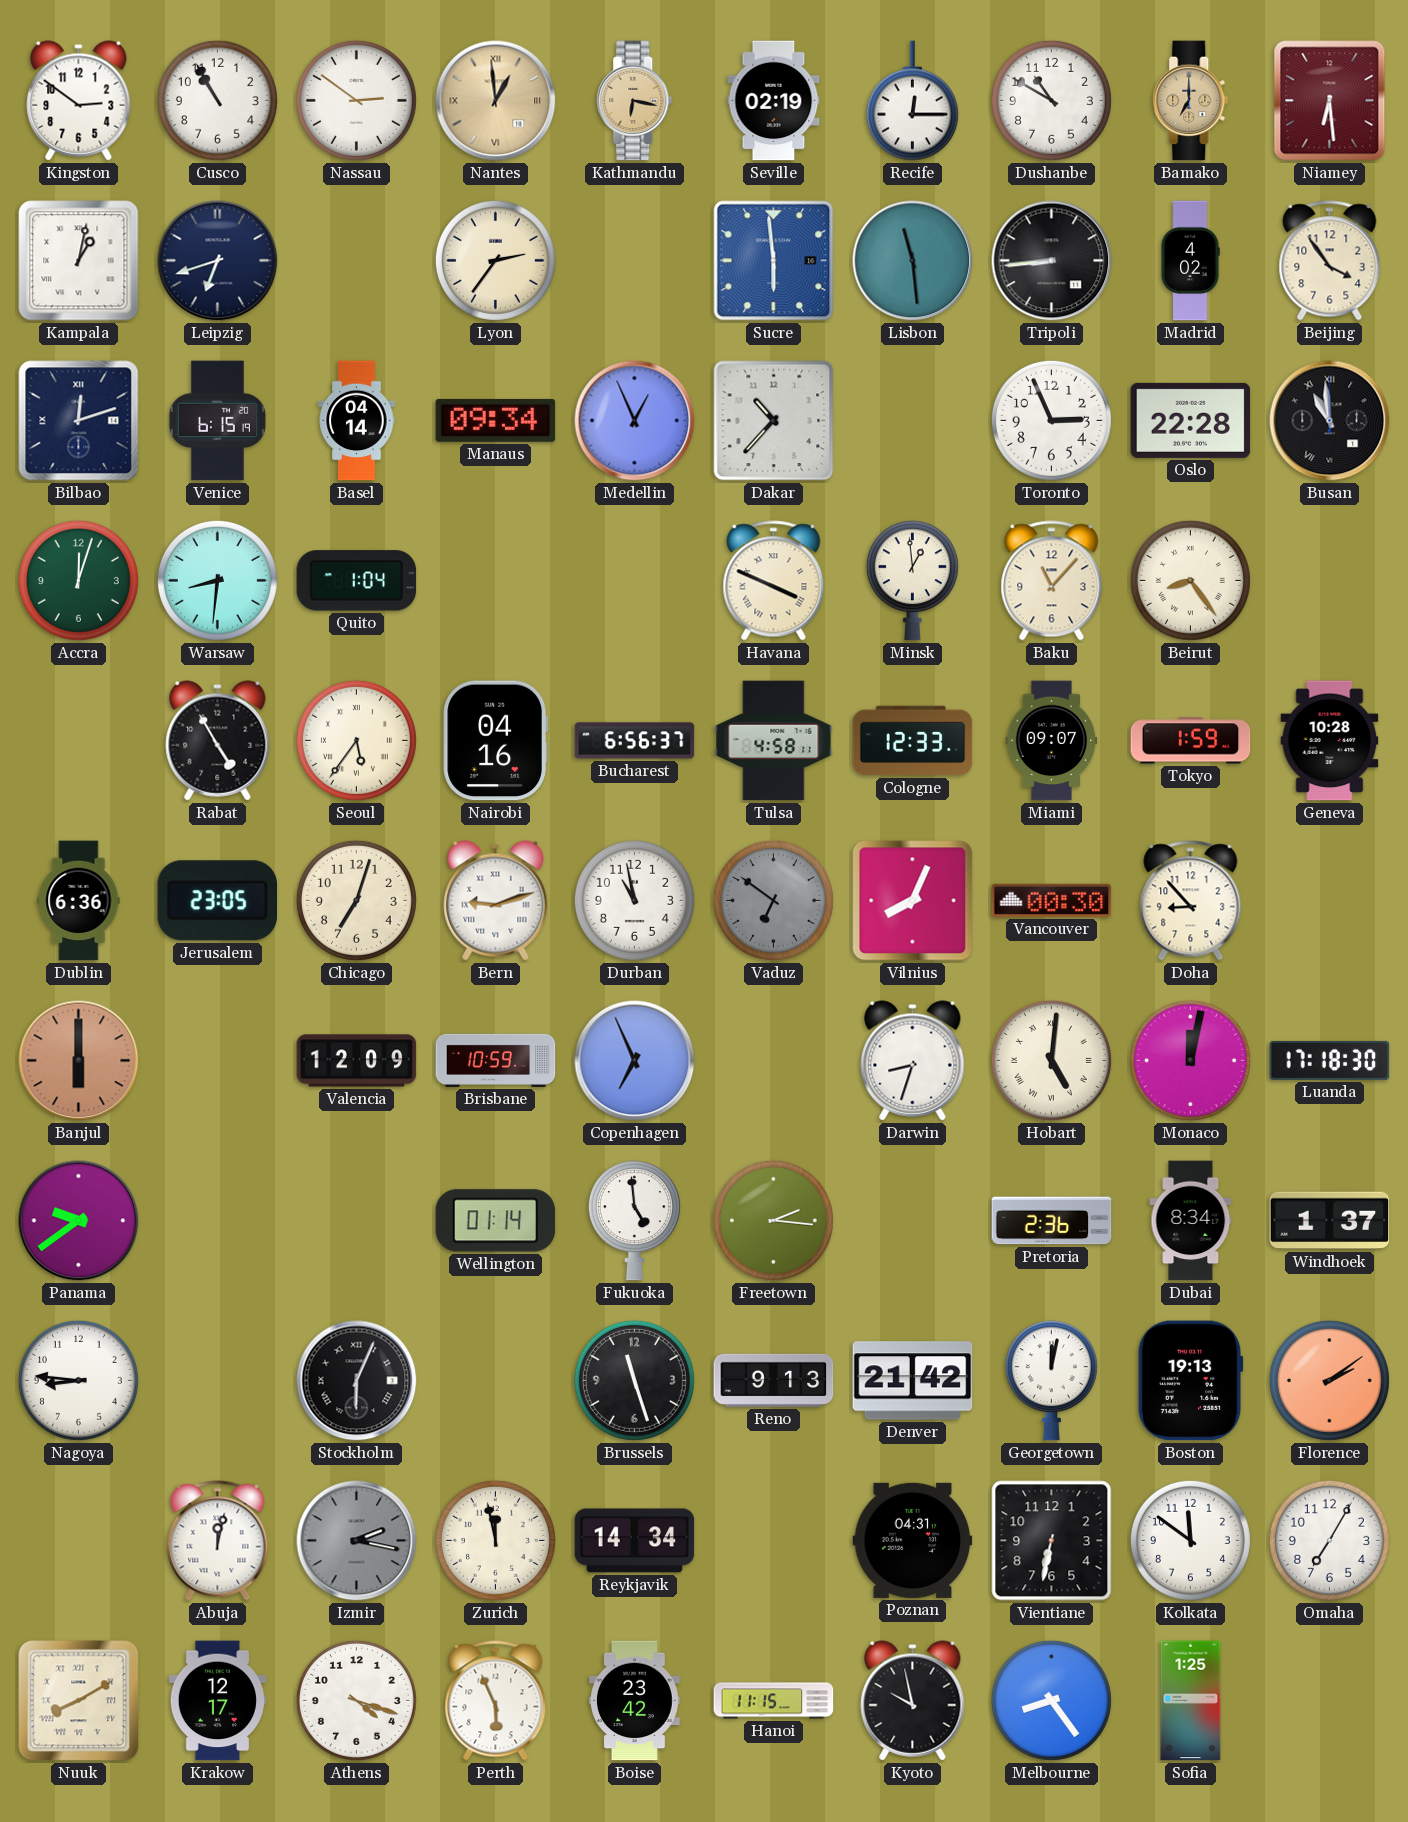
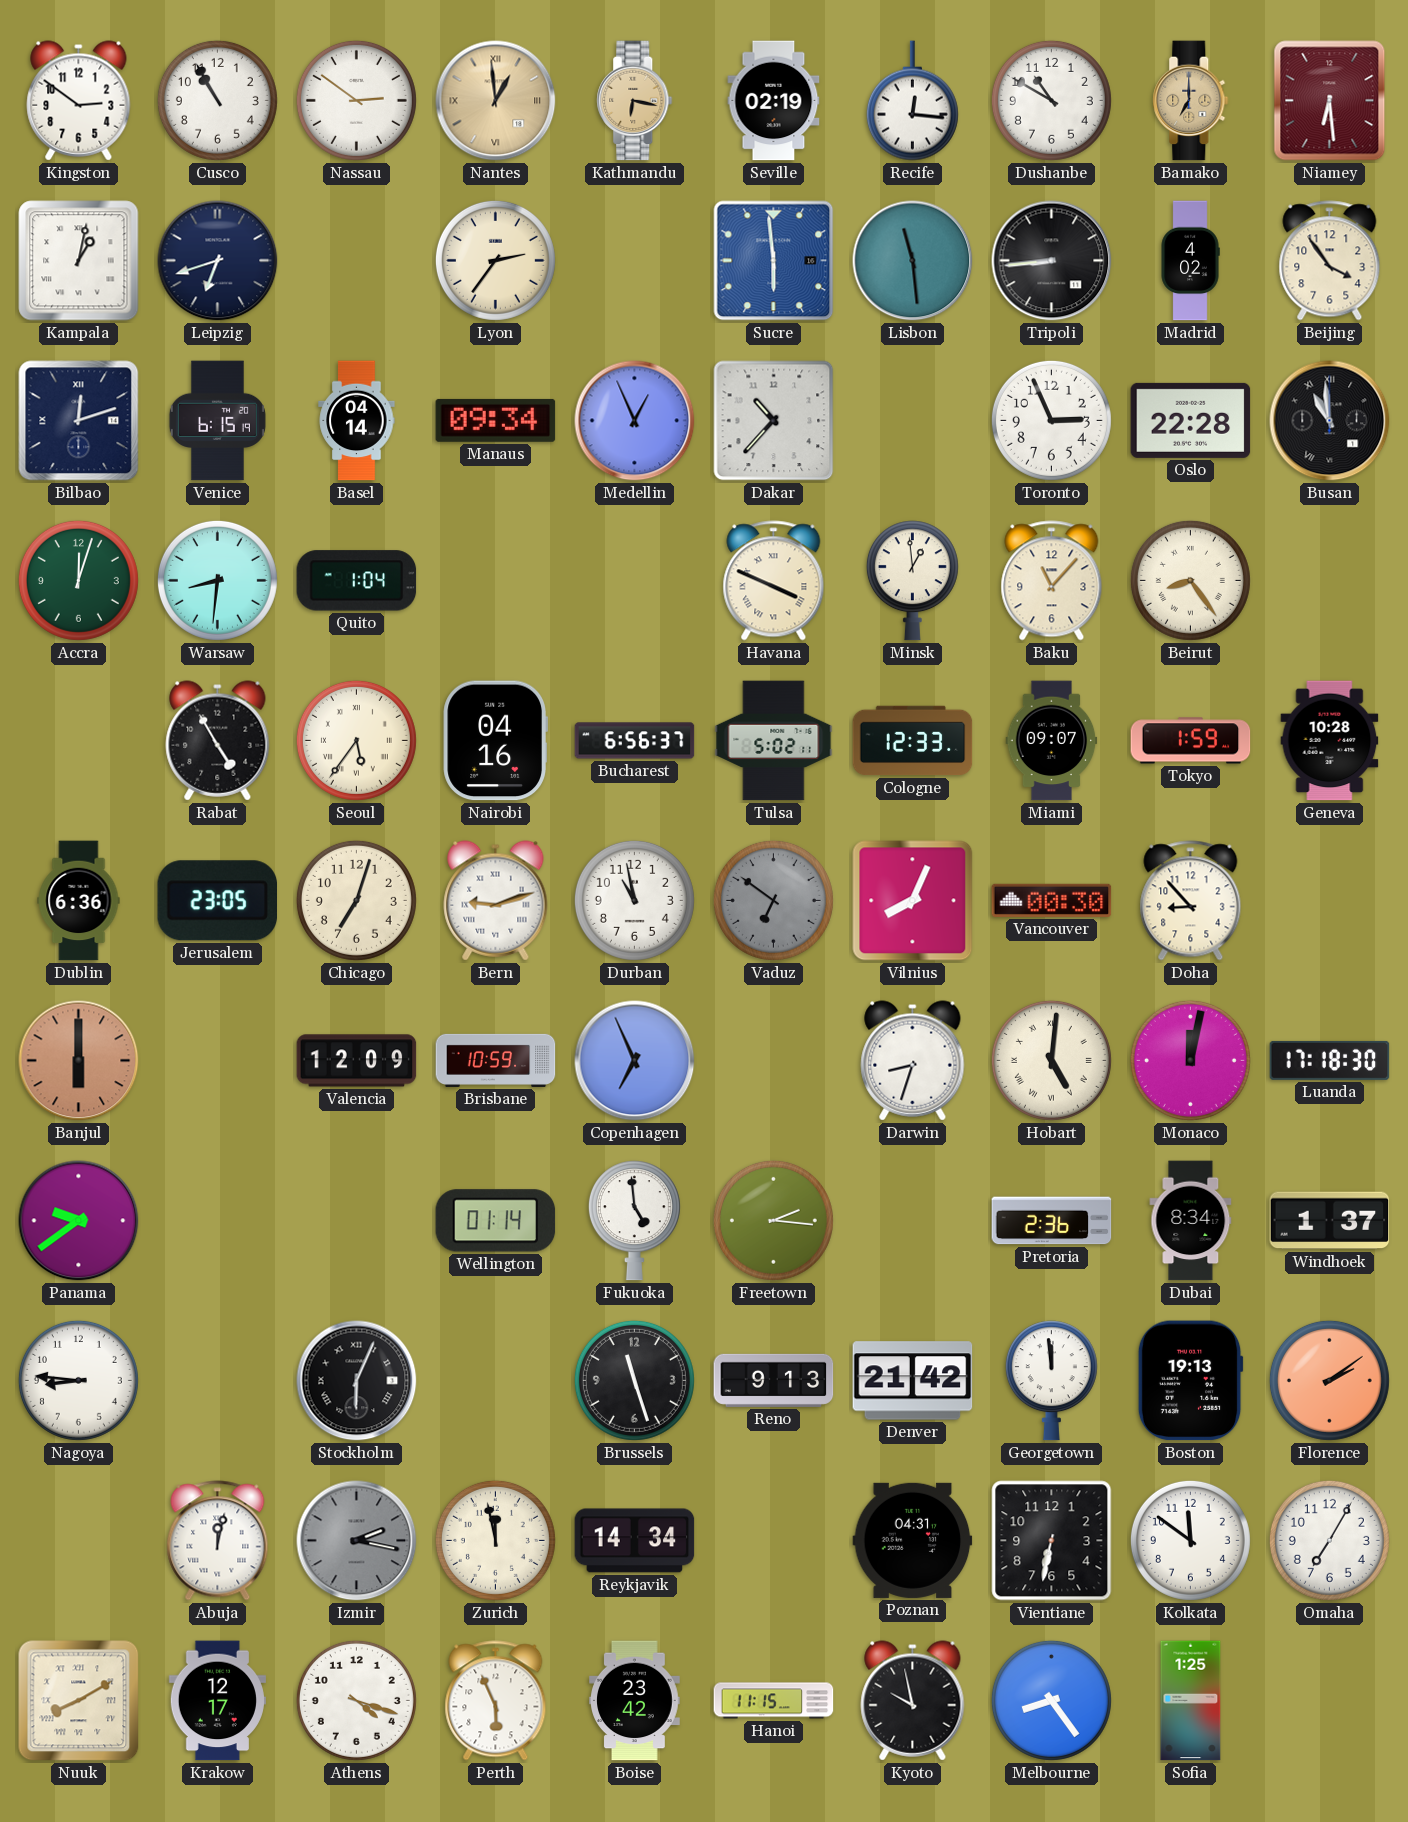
Recife: 12:15 -> 12:16 (912, 101)
Tulsa: 4:58 -> 5:02 (774, 741)
Georgetown: 12:02 -> 11:59 (1051, 1381)
